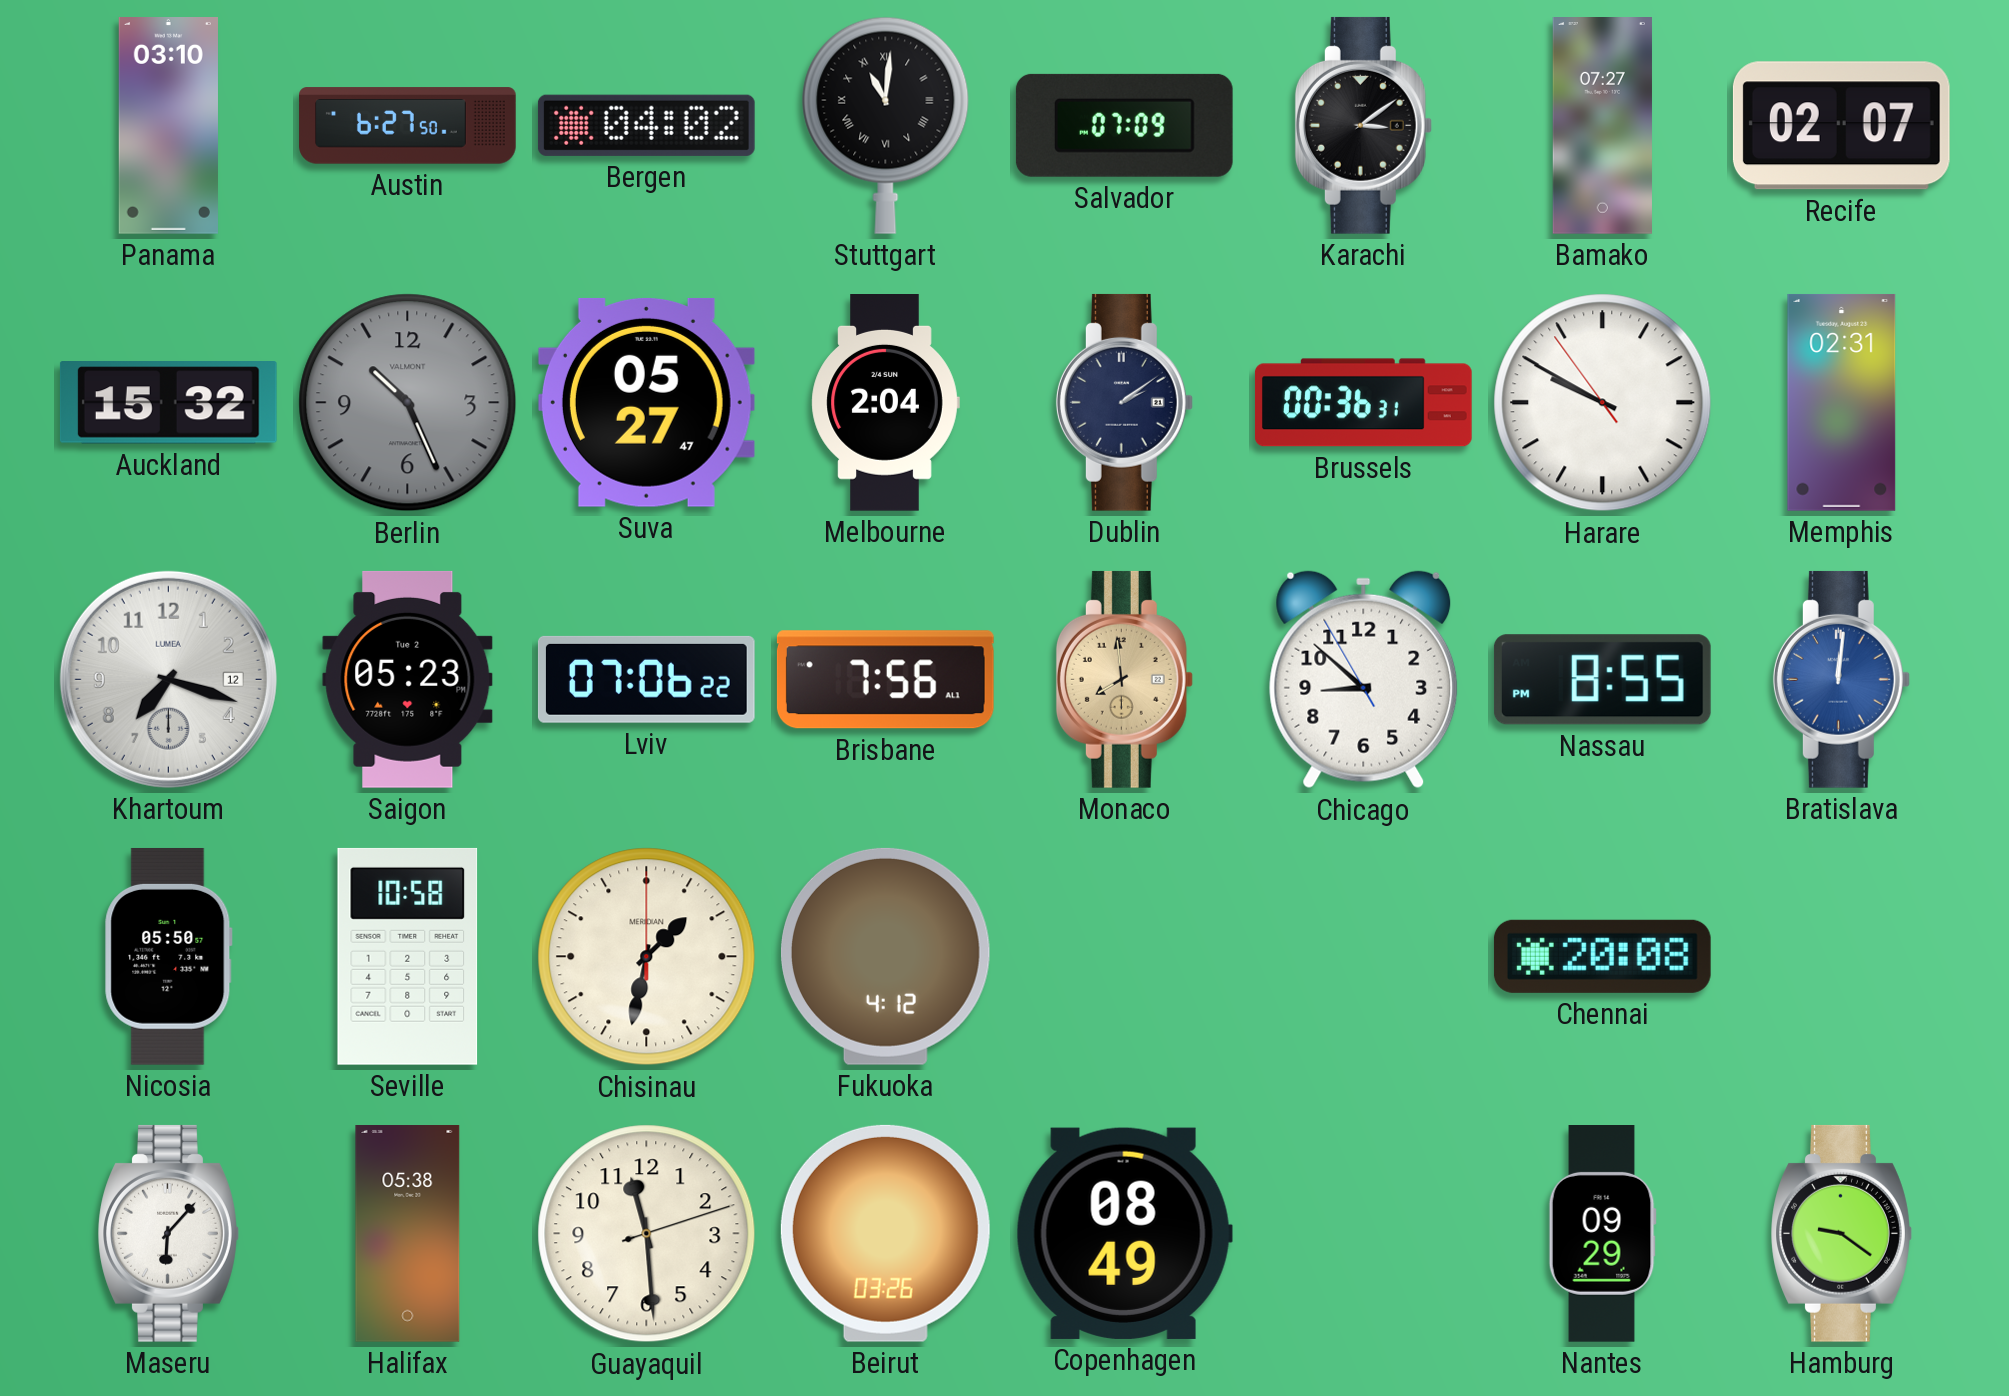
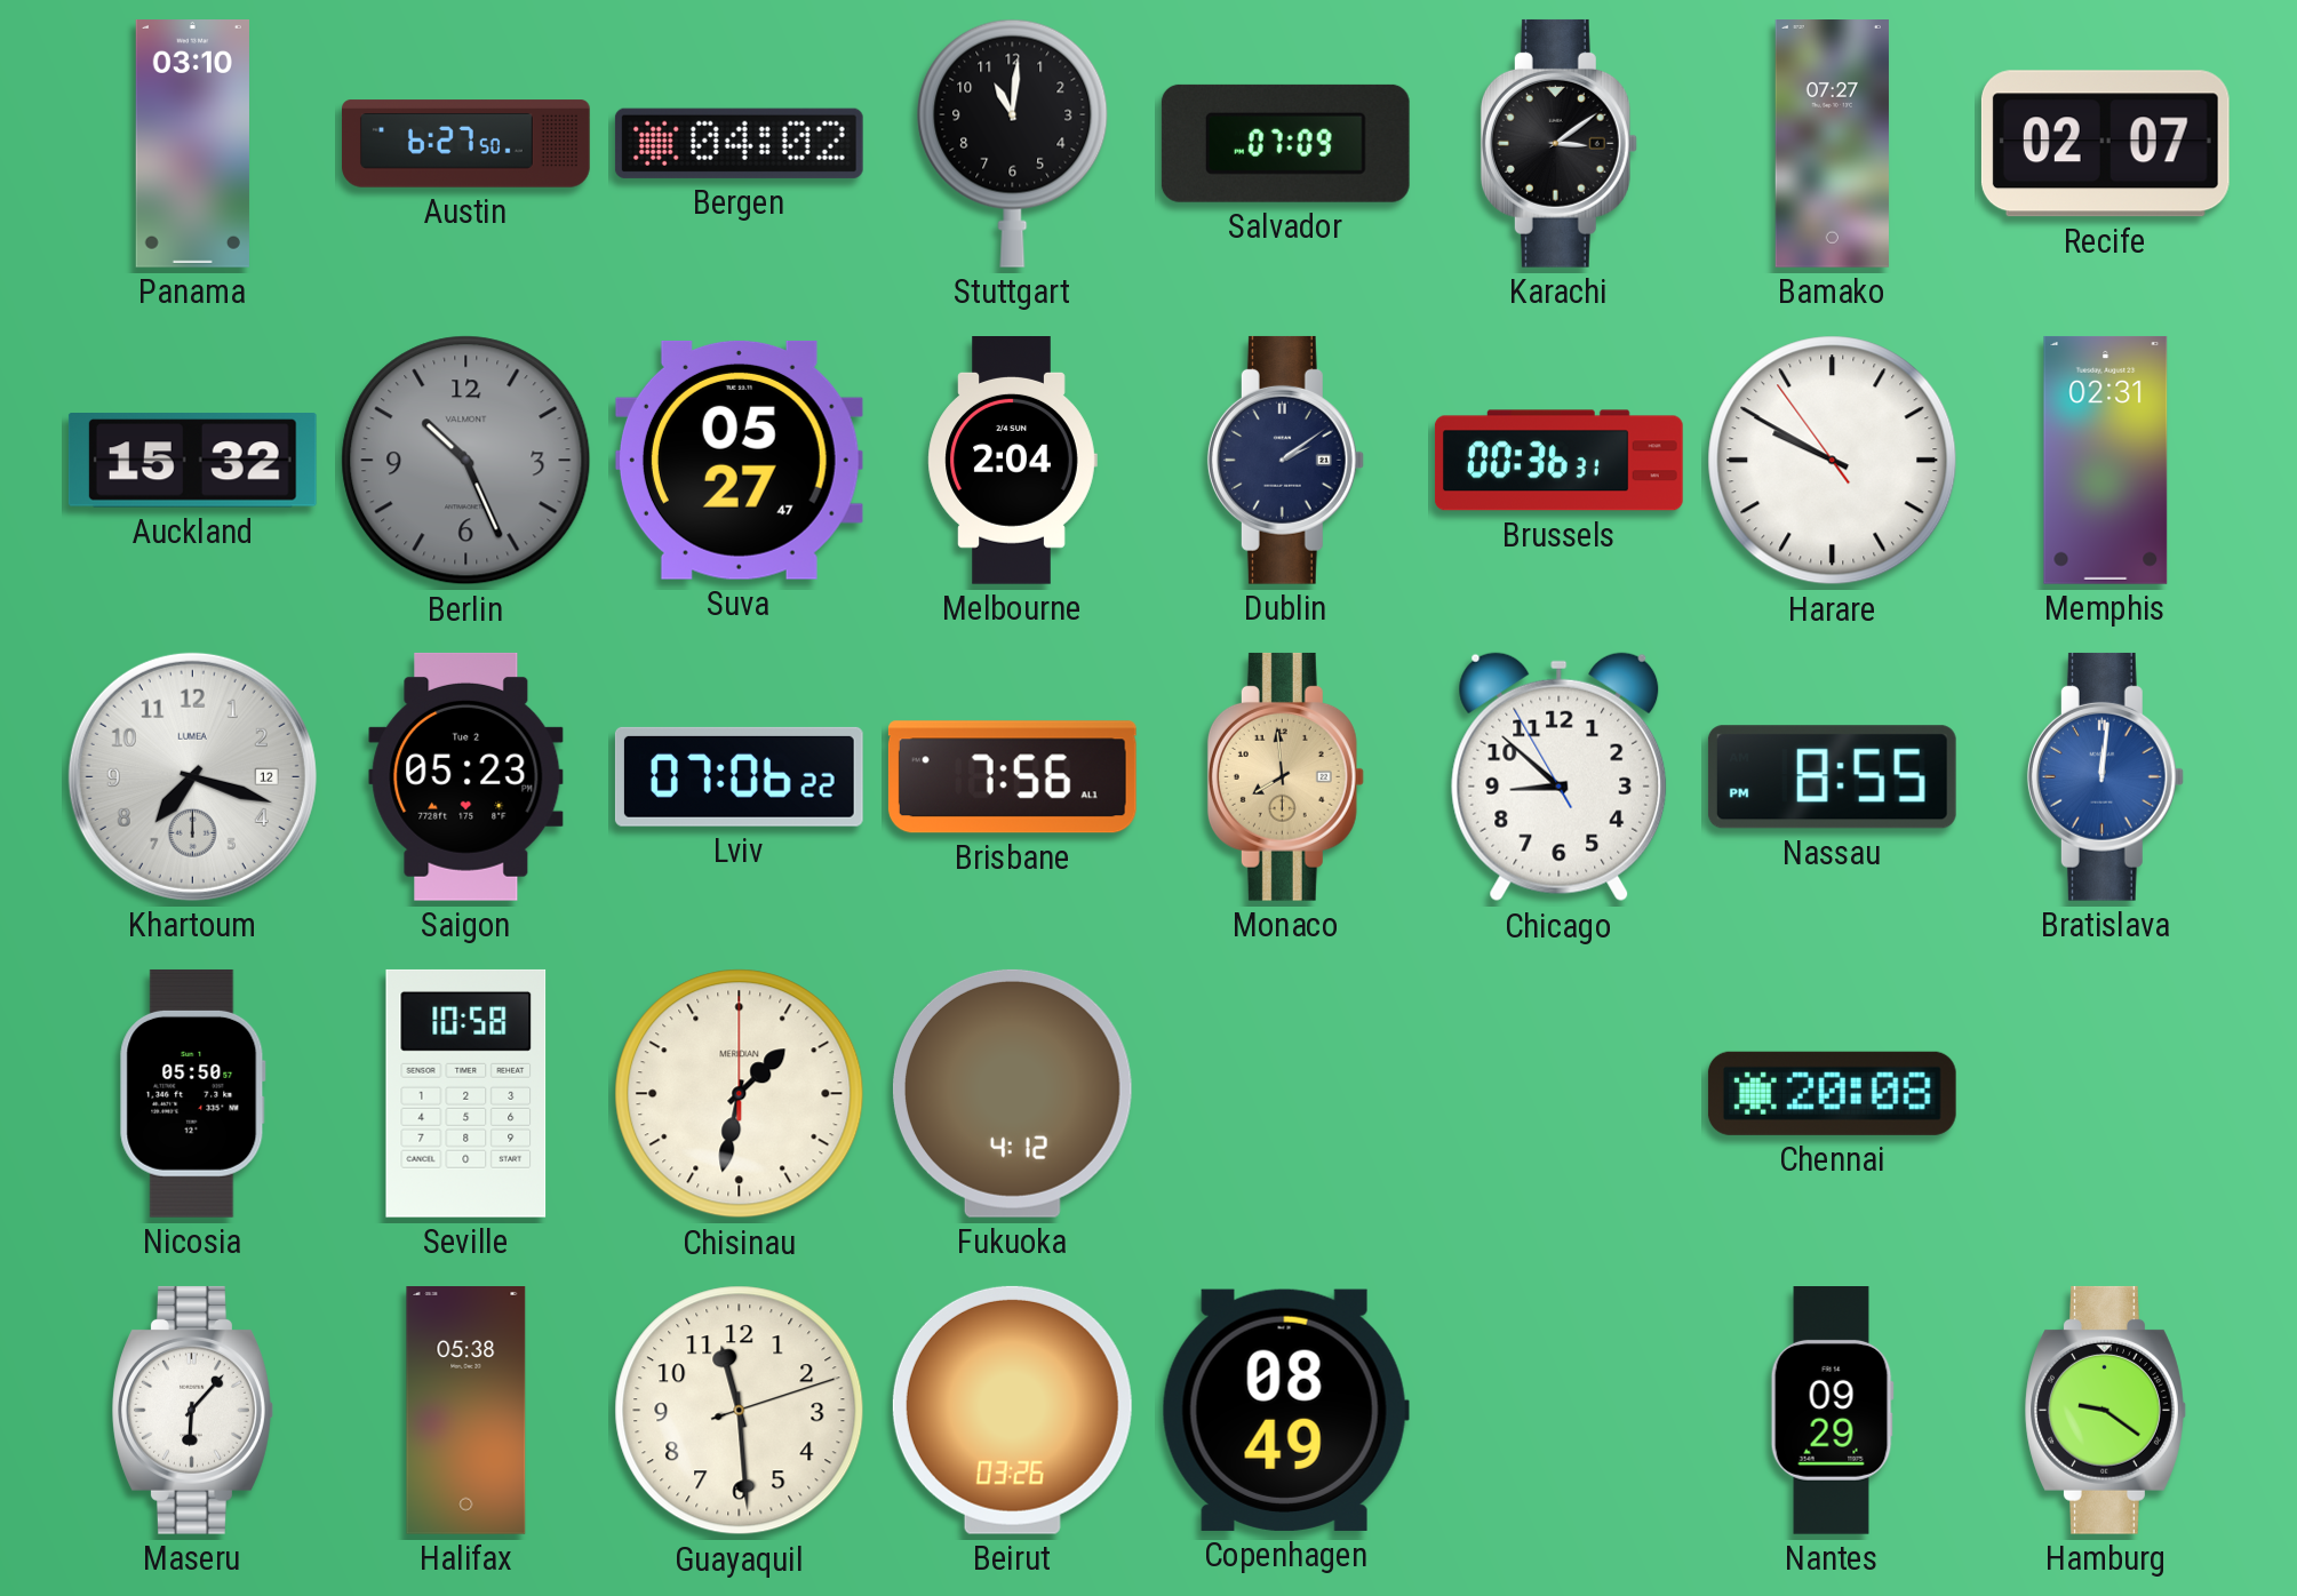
Stuttgart numerals: Roman -> Arabic (1013, 143)
